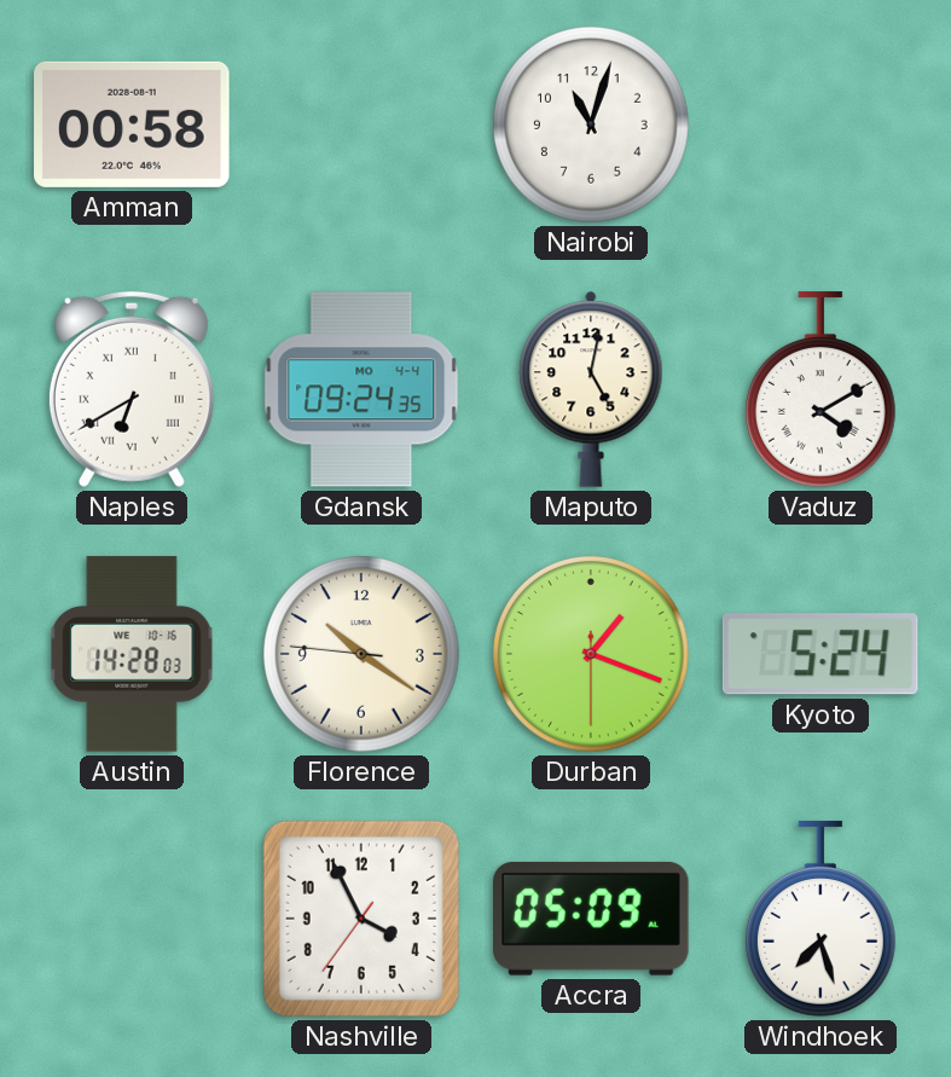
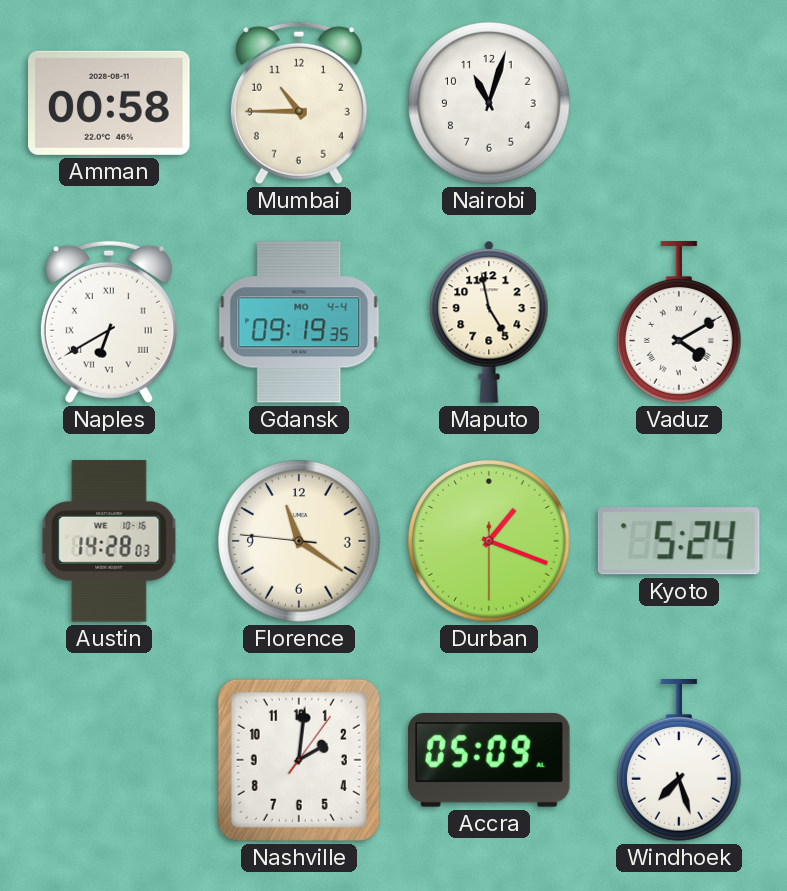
Mumbai: none -> 10:45 (299, 103)
Gdansk: 09:24 -> 09:19 (299, 322)
Maputo: 5:02 -> 4:58 (489, 322)
Florence: 10:20 -> 11:20 (300, 542)
Nashville: 3:55 -> 2:01 (299, 760)
